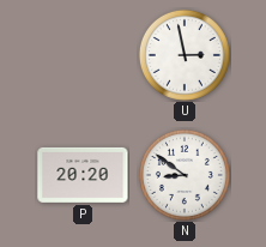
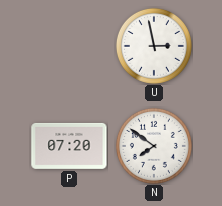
P: 20:20 -> 07:20 (69, 146)
N: 8:51 -> 7:51 (154, 146)
